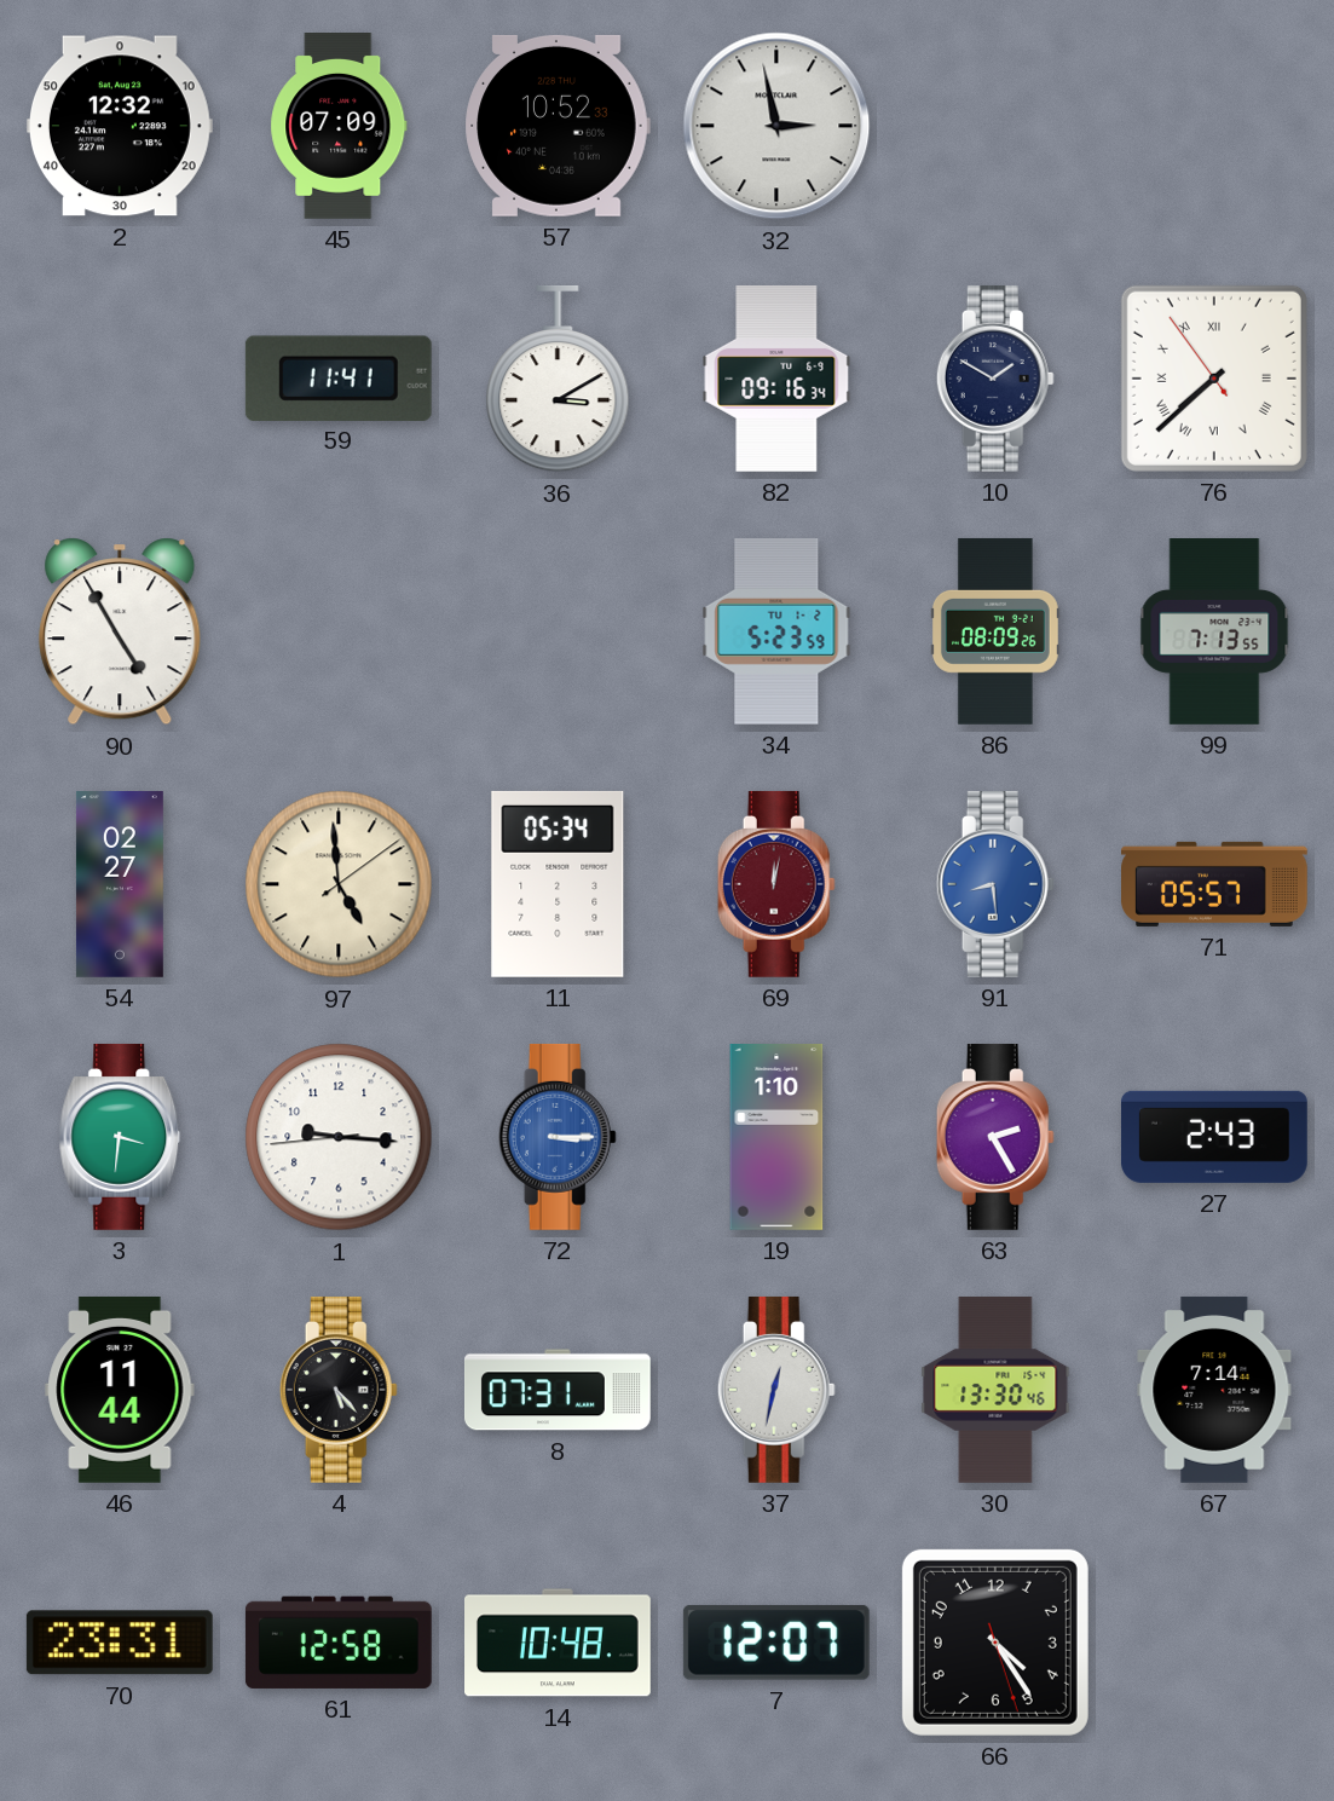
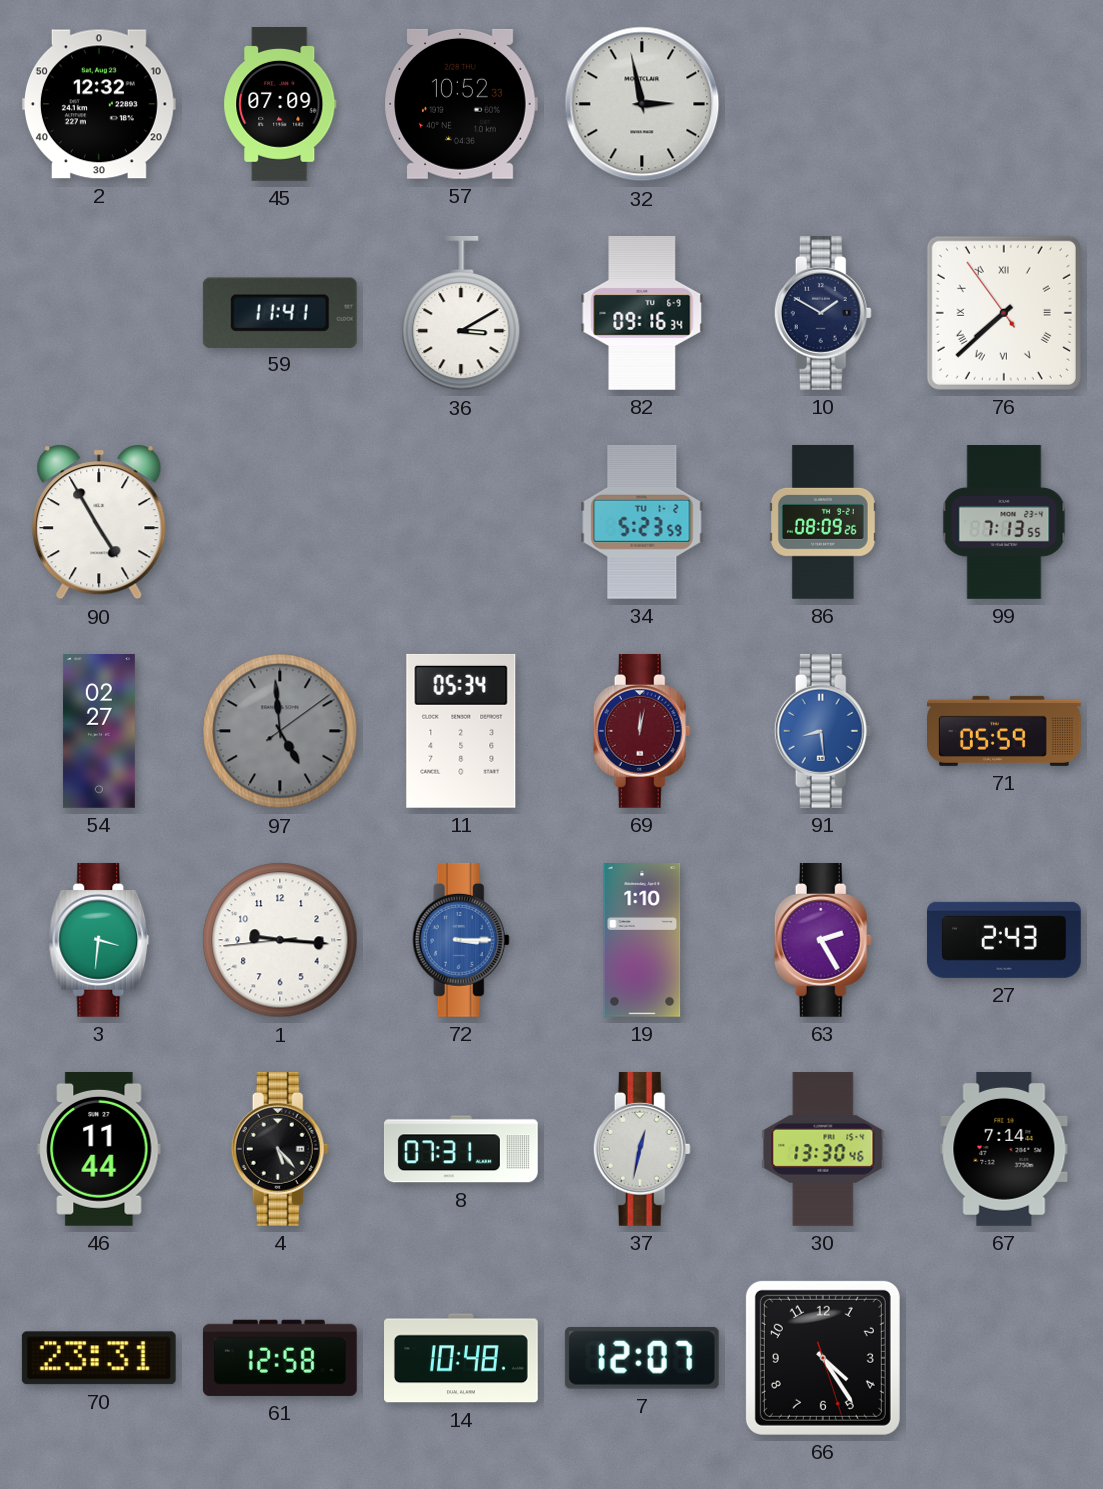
97 dial: cream -> grey (280, 731)
71: 05:57 -> 05:59 (1005, 731)
